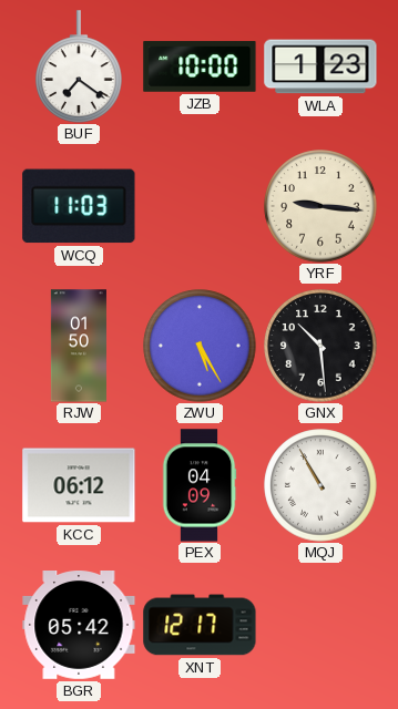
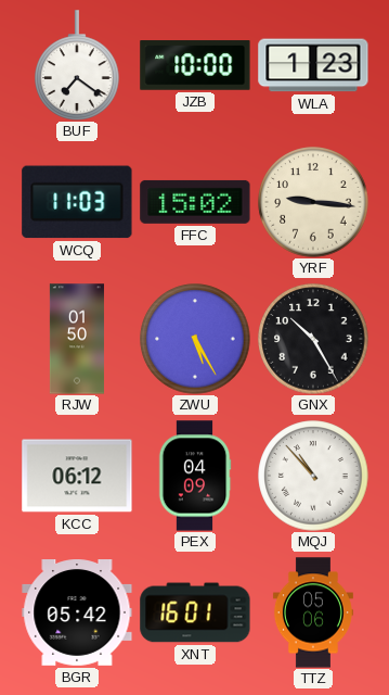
FFC: none -> 15:02 (195, 202)
GNX: 10:29 -> 10:25 (313, 339)
MQJ: 10:55 -> 10:53 (313, 476)
XNT: 12:17 -> 16:01 (195, 612)
TTZ: none -> 05:06 (313, 612)
